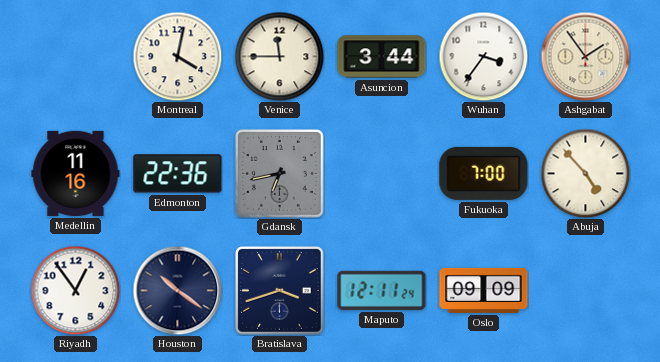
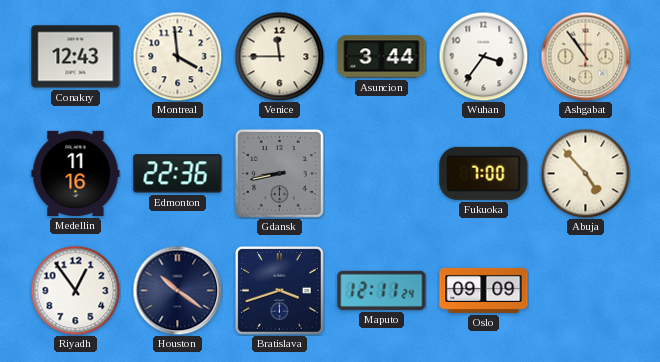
Conakry: none -> 12:43 (76, 57)
Montreal: 4:02 -> 3:59 (177, 56)
Ashgabat: 1:54 -> 10:54 (585, 56)
Gdansk: 6:43 -> 8:43 (280, 174)
